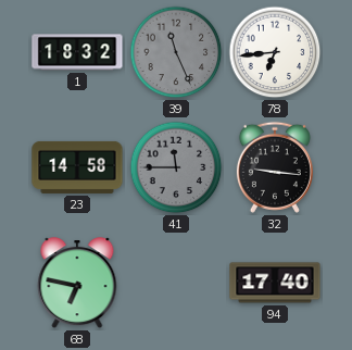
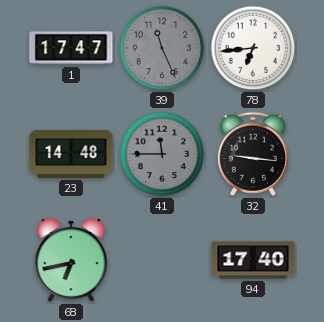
1: 18:32 -> 17:47 (71, 48)
23: 14:58 -> 14:48 (71, 154)
68: 6:47 -> 6:43 (71, 261)
